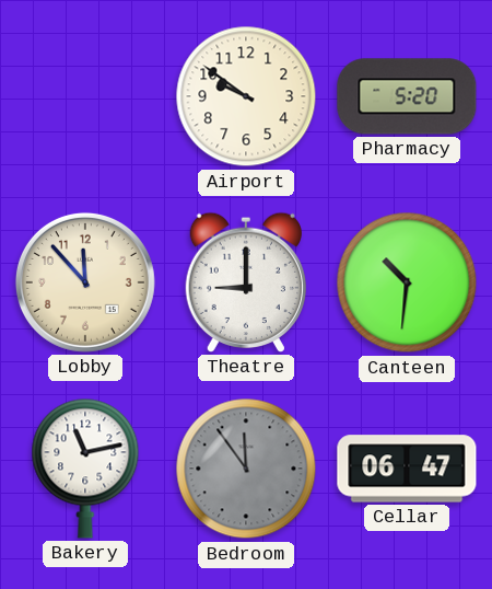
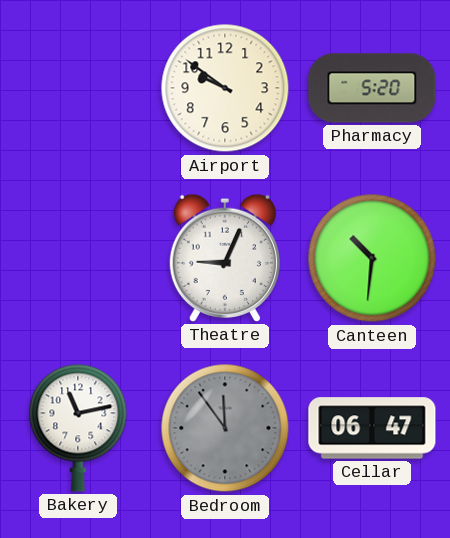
Lobby: 11:53 -> none (85, 282)
Theatre: 9:00 -> 9:04 (225, 258)
